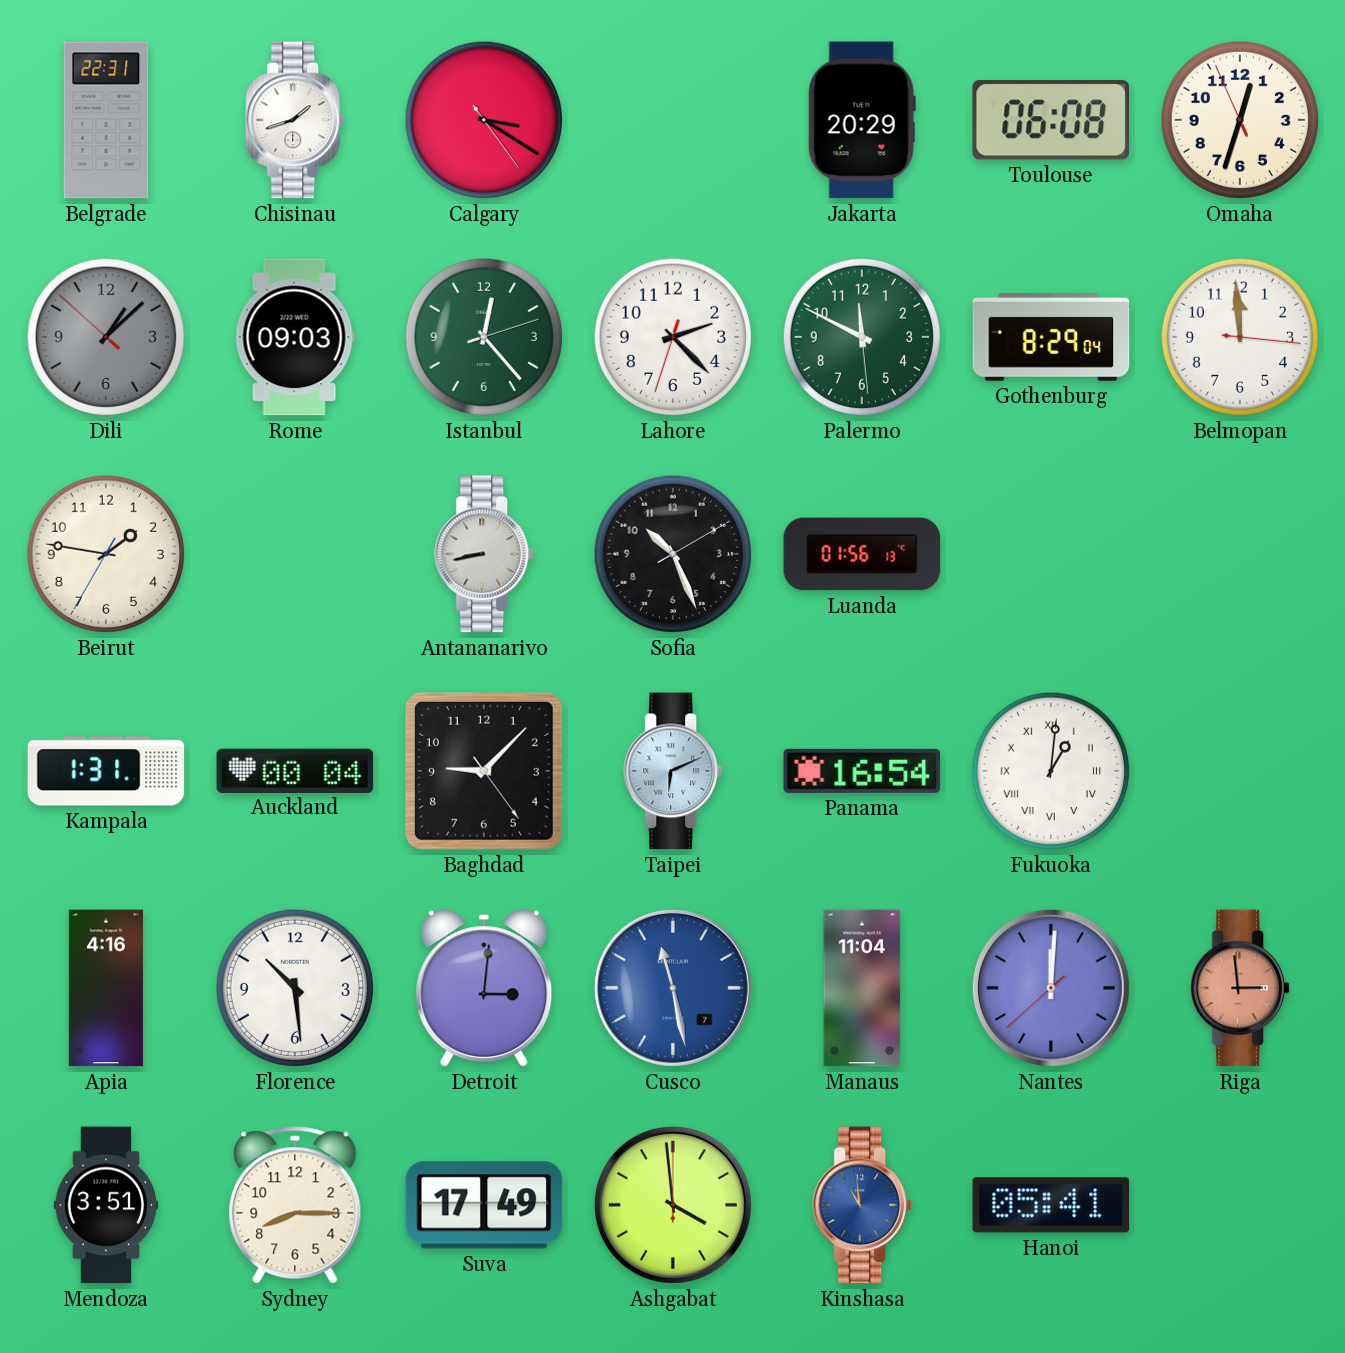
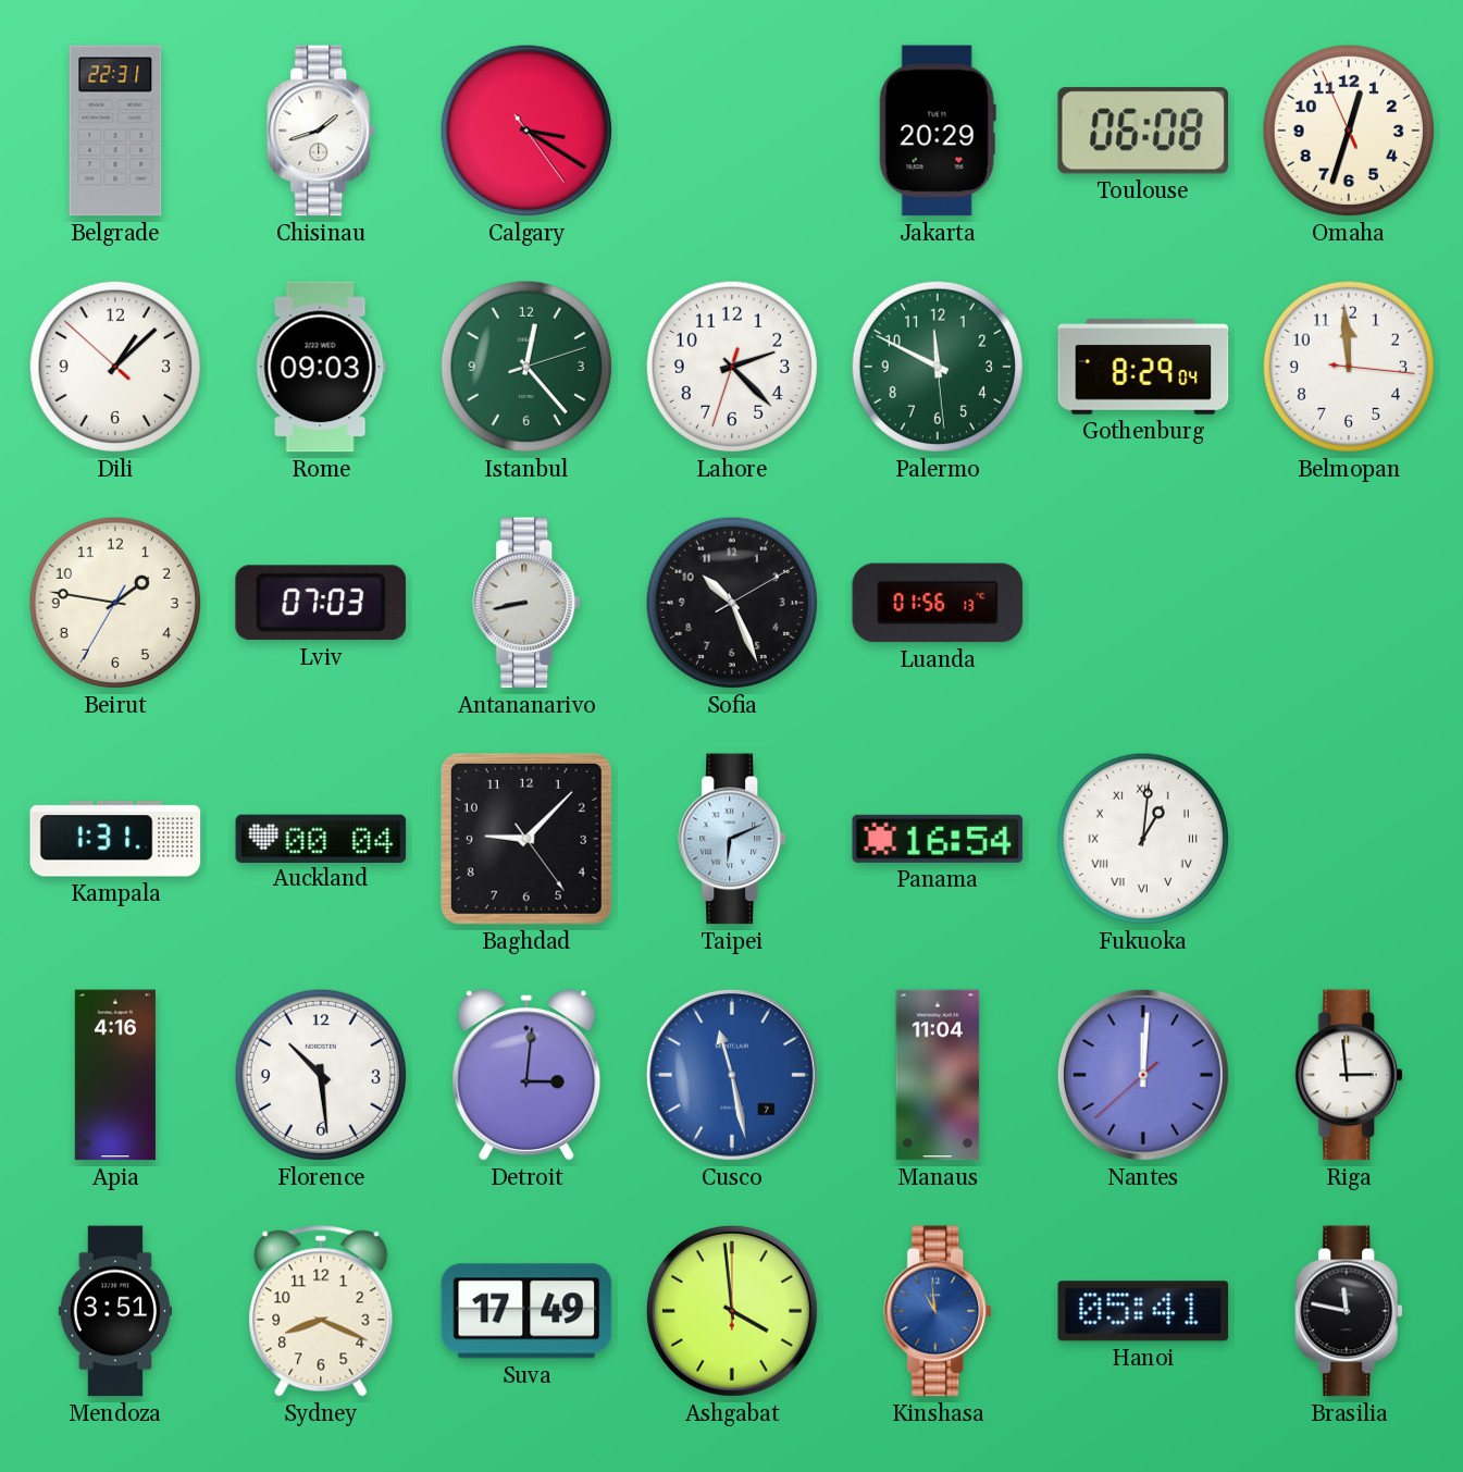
Dili dial: grey -> white (115, 367)
Lviv: none -> 07:03 (321, 603)
Riga dial: salmon -> white (1350, 1075)
Sydney: 8:15 -> 8:19 (321, 1311)
Brasilia: none -> 11:47 (1350, 1311)
